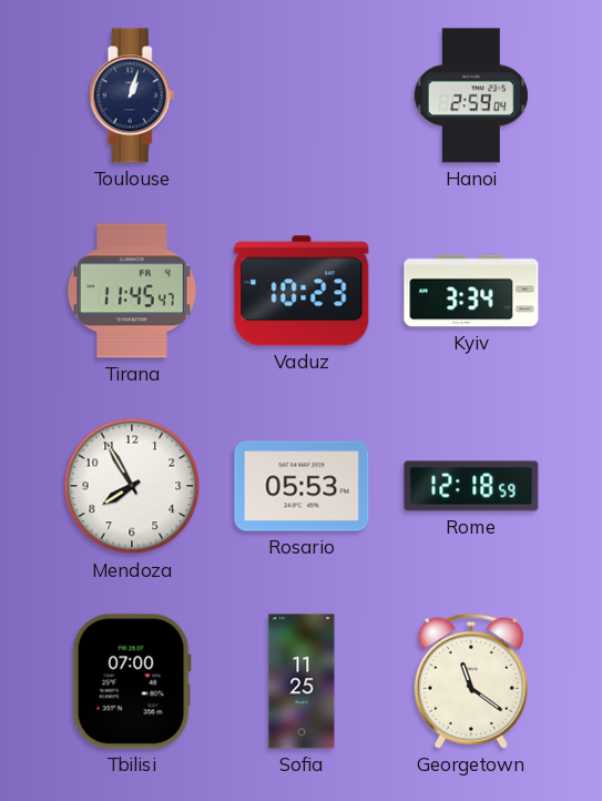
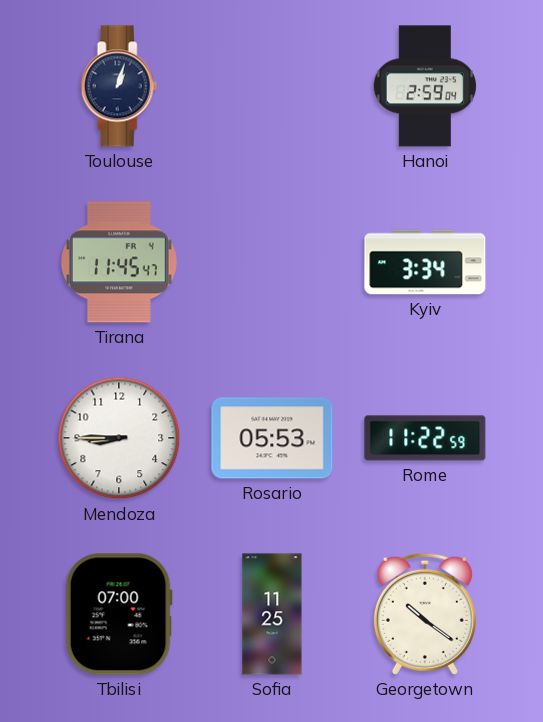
Vaduz: 10:23 -> none (302, 291)
Mendoza: 7:55 -> 8:45 (119, 438)
Rome: 12:18 -> 11:22 (425, 438)
Georgetown: 11:21 -> 10:21 (425, 614)
